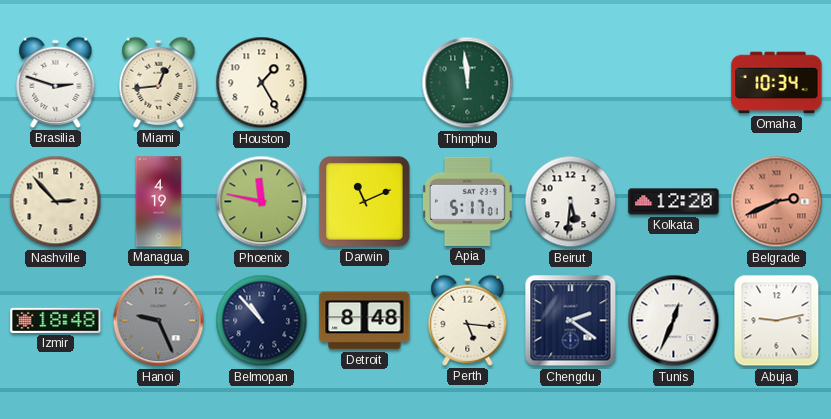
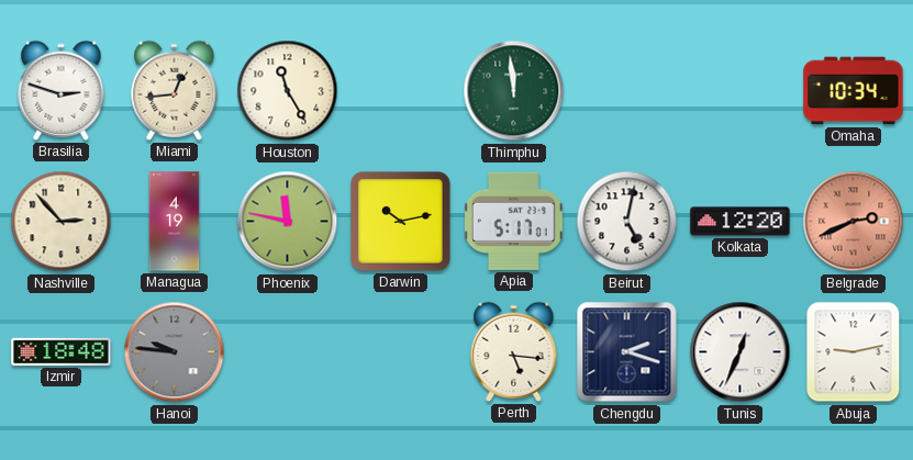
Houston: 1:25 -> 11:25 (288, 91)
Darwin: 11:11 -> 10:13 (401, 222)
Beirut: 5:31 -> 5:02 (627, 222)
Hanoi: 9:26 -> 9:46 (175, 352)
Belmopan: 10:53 -> none (262, 321)
Detroit: 8:48 -> none (365, 321)
Chengdu: 2:21 -> 2:18 (627, 352)
